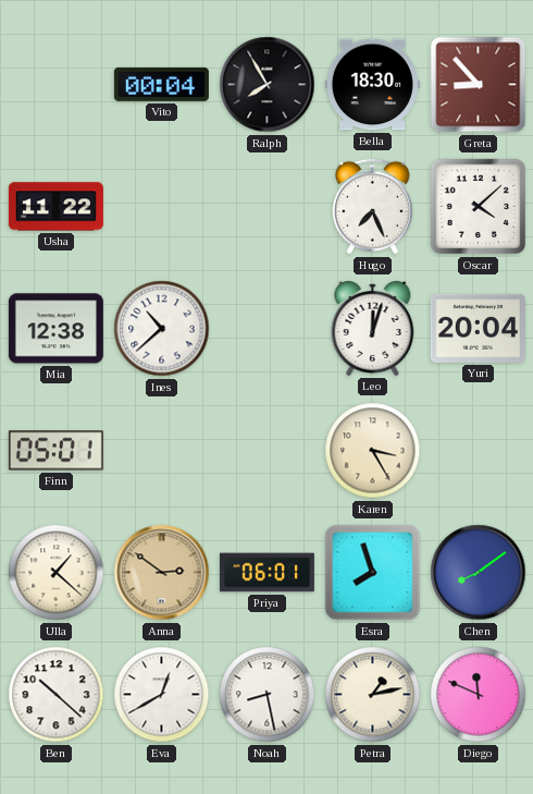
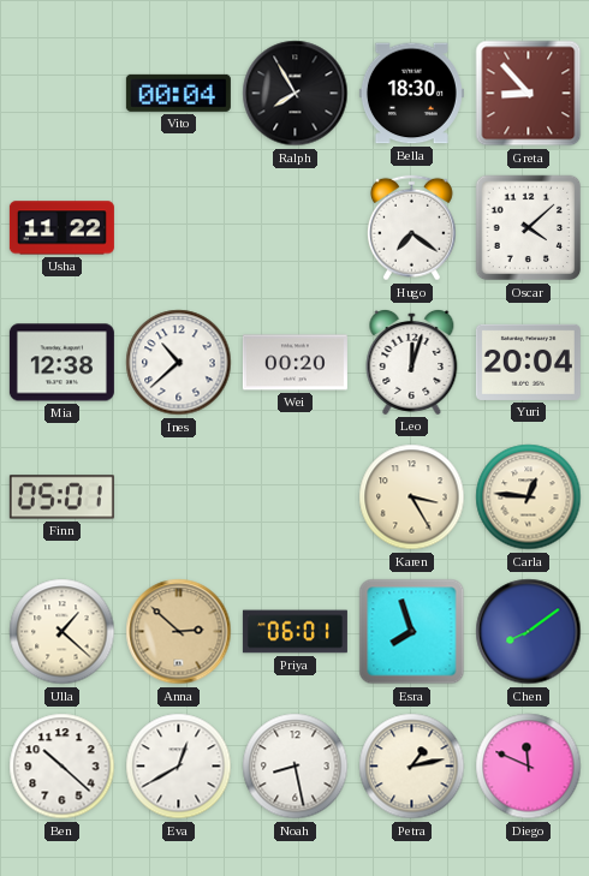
Hugo: 7:26 -> 7:21 (411, 228)
Wei: none -> 00:20 (294, 363)
Carla: none -> 12:46 (529, 497)
Anna: 2:51 -> 2:52 (179, 632)
